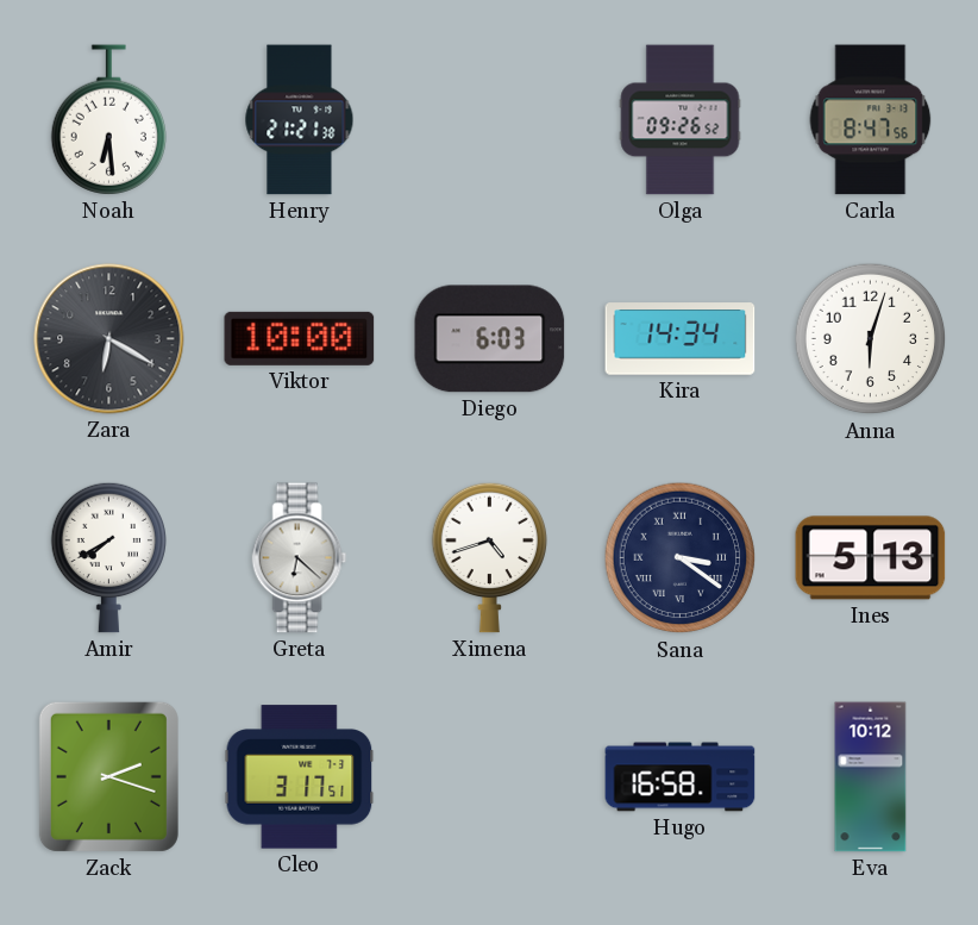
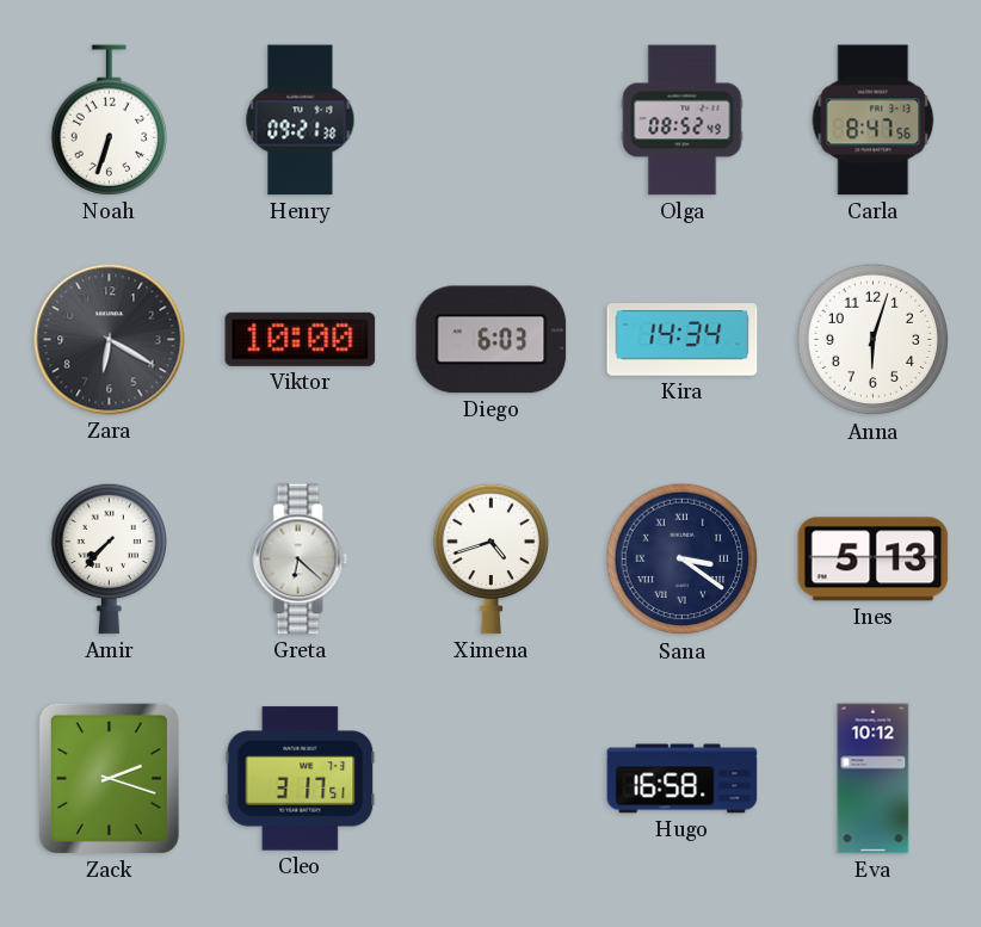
Noah: 6:29 -> 6:33 (109, 120)
Henry: 21:21 -> 09:21 (301, 120)
Olga: 09:26 -> 08:52 (683, 120)
Amir: 7:40 -> 7:37 (109, 558)
